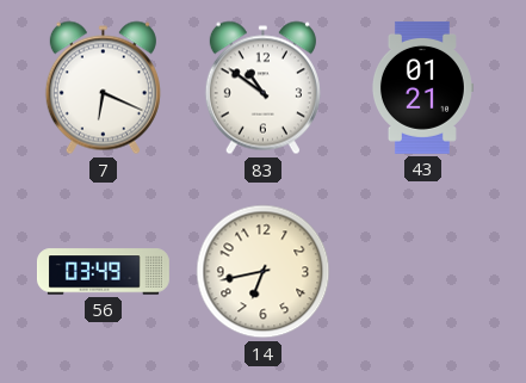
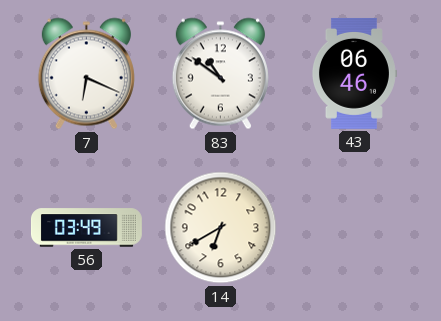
43: 01:21 -> 06:46 (354, 73)
14: 6:43 -> 6:40 (221, 228)
